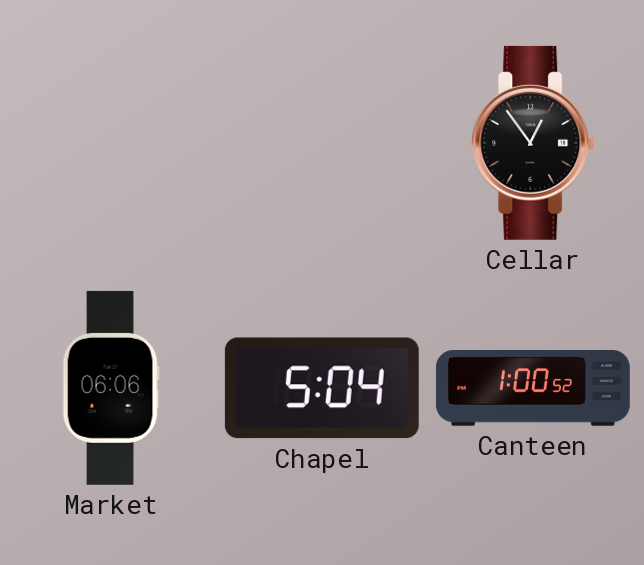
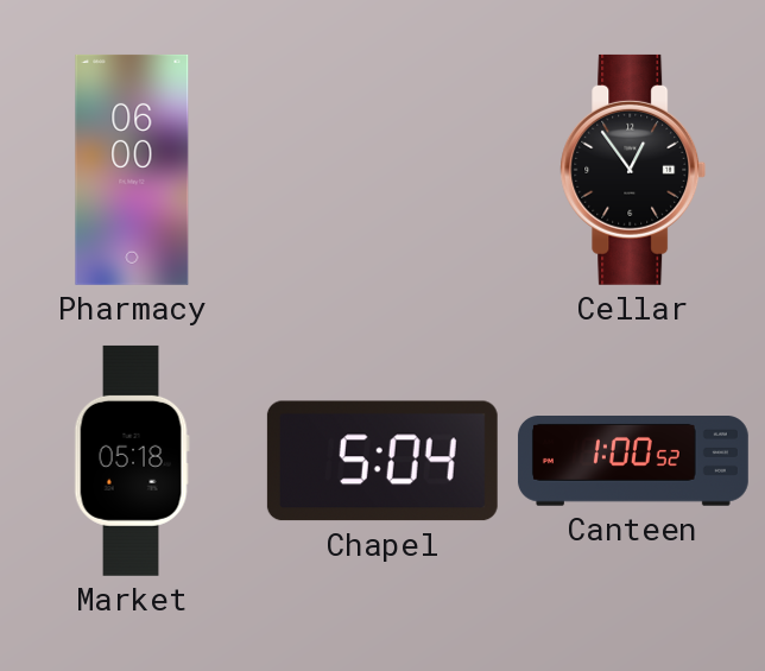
Pharmacy: none -> 06:00 (132, 170)
Market: 06:06 -> 05:18 (132, 461)
